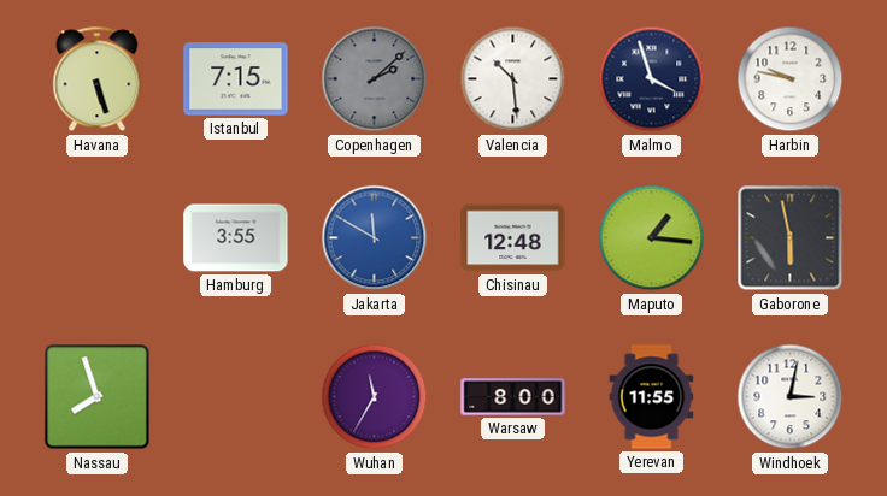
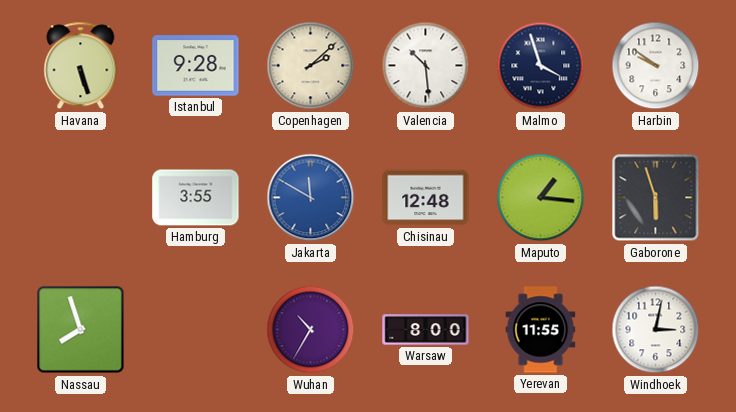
Istanbul: 7:15 -> 9:28 (196, 66)
Copenhagen dial: grey -> cream (311, 66)
Harbin: 9:47 -> 9:51 (656, 66)
Gaborone: 5:58 -> 5:57 (656, 198)
Wuhan: 11:35 -> 10:35 (311, 330)
